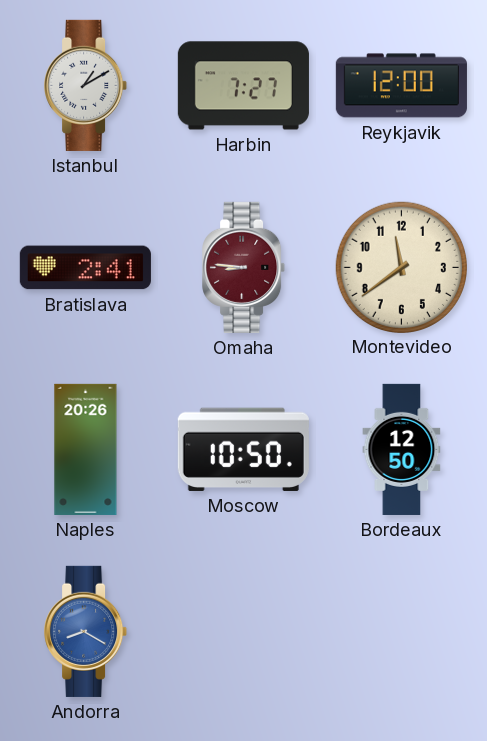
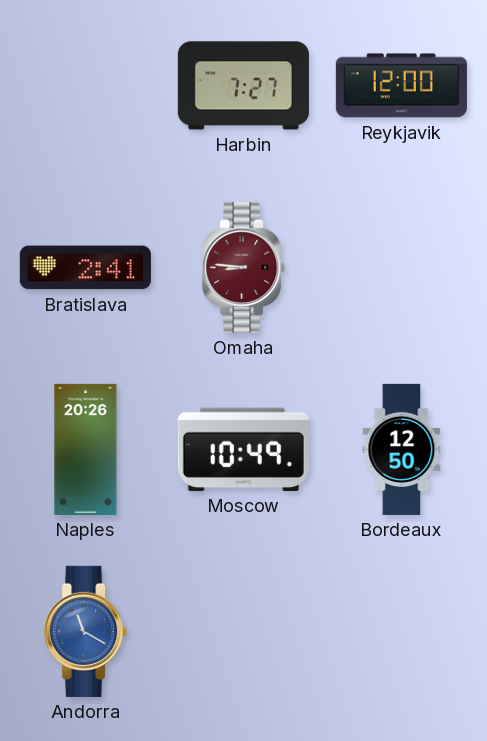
Istanbul: 1:10 -> none (86, 85)
Montevideo: 11:39 -> none (401, 267)
Moscow: 10:50 -> 10:49 (243, 449)
Andorra: 8:20 -> 11:20 (86, 631)
